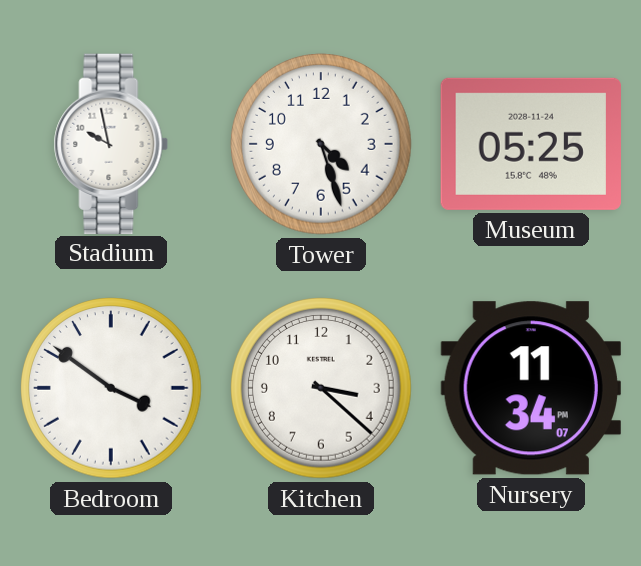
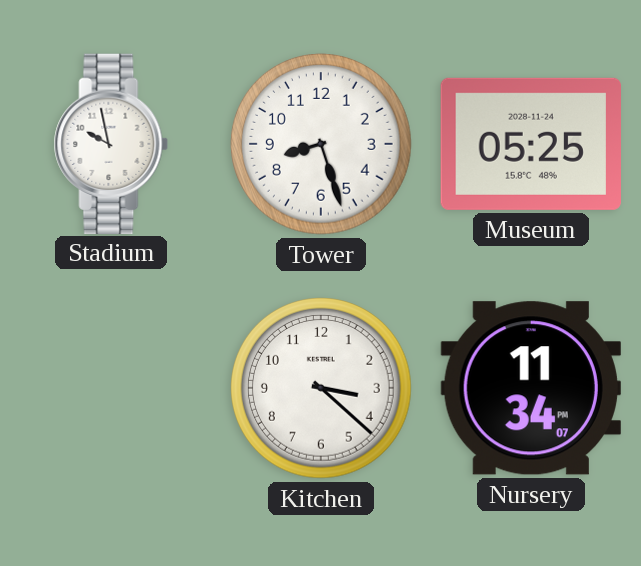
Tower: 4:27 -> 8:27 (321, 144)
Bedroom: 3:51 -> none (111, 388)
